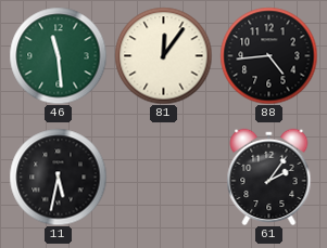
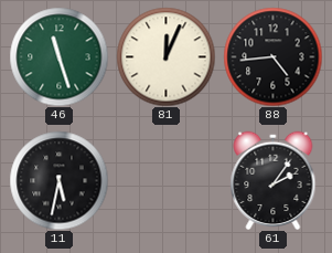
46: 11:29 -> 11:27 (58, 56)
81: 12:06 -> 12:04 (165, 56)
